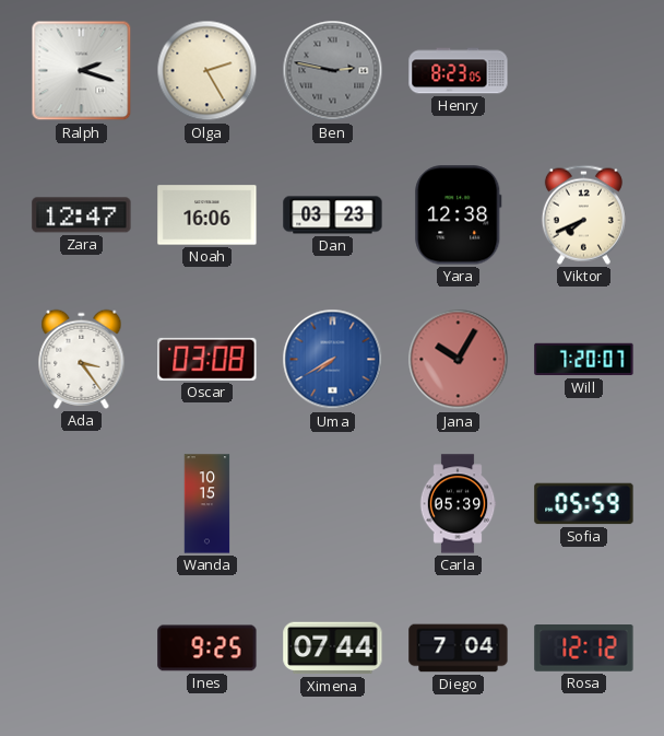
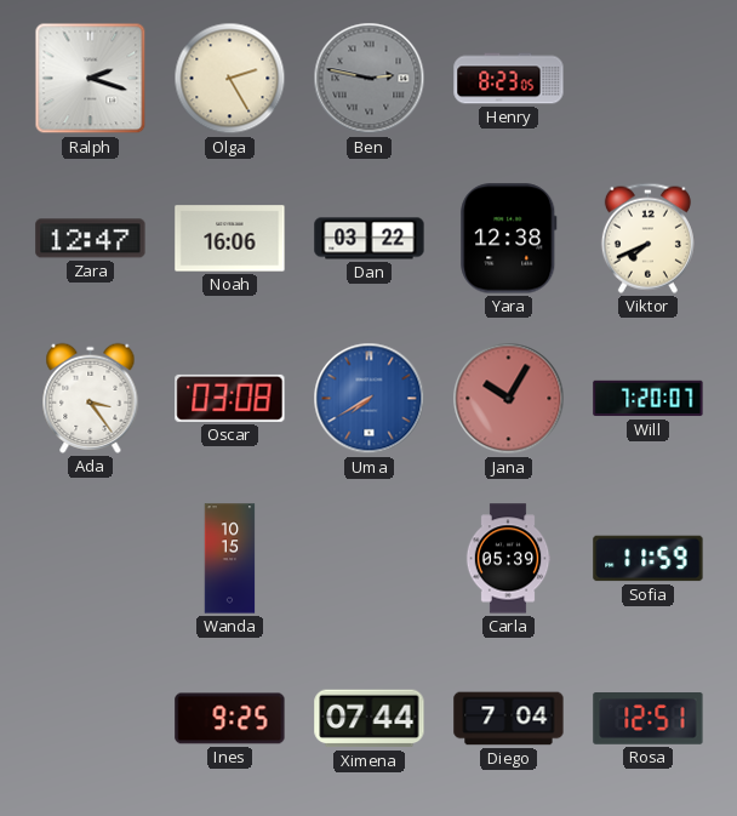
Dan: 03:23 -> 03:22 (370, 239)
Sofia: 05:59 -> 11:59 (649, 559)
Rosa: 12:12 -> 12:51 (649, 719)
